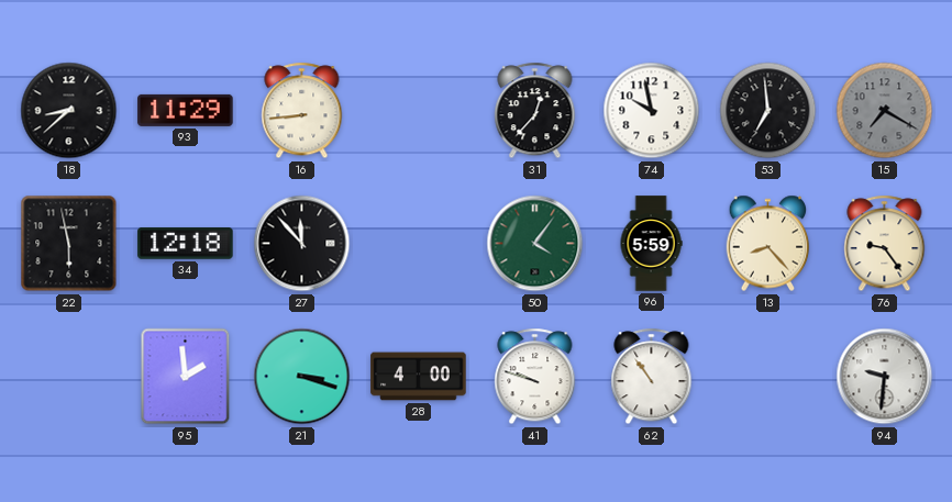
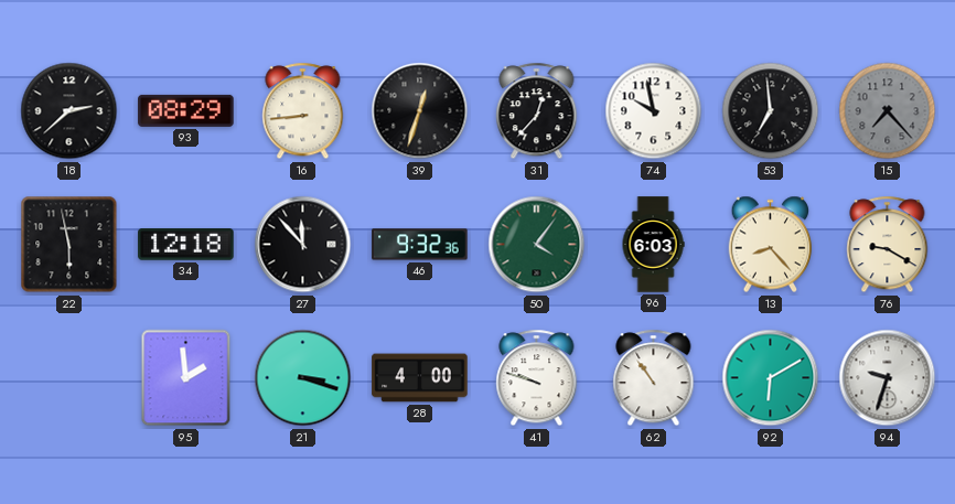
18: 8:38 -> 2:38 (69, 111)
93: 11:29 -> 08:29 (186, 110)
39: none -> 12:33 (420, 111)
15: 7:20 -> 7:23 (888, 111)
46: none -> 9:32 (420, 245)
96: 5:59 -> 6:03 (653, 245)
76: 9:24 -> 9:20 (888, 245)
92: none -> 6:10 (771, 378)
94: 9:31 -> 9:33 (888, 378)
